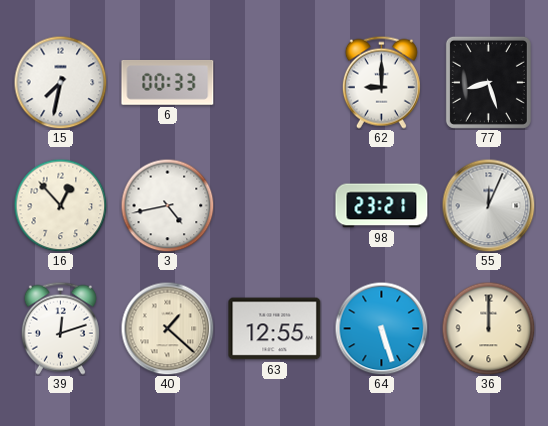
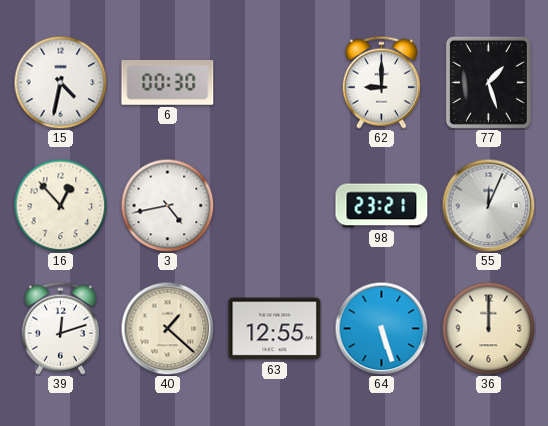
15: 7:32 -> 4:32 (60, 82)
6: 00:33 -> 00:30 (168, 82)
77: 8:27 -> 1:27 (488, 82)
